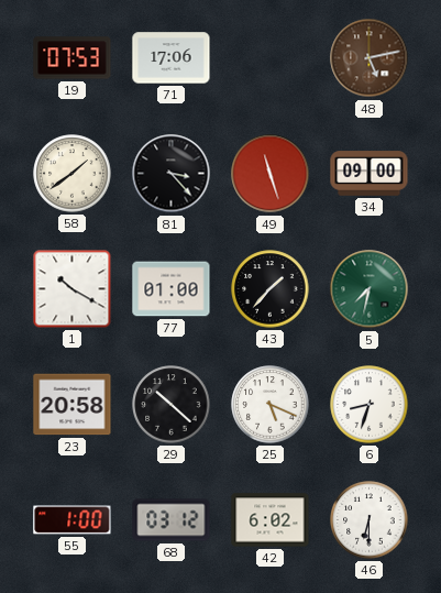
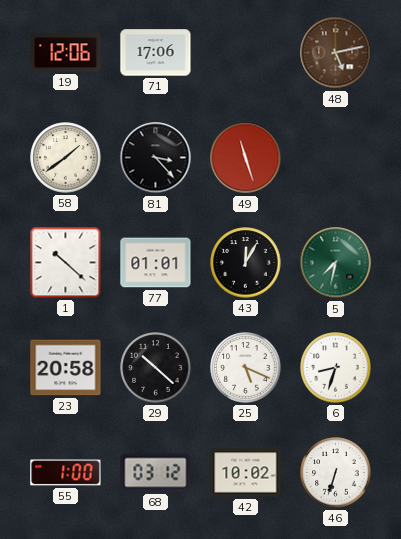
19: 07:53 -> 12:06 (66, 53)
34: 09:00 -> none (370, 174)
1: 10:20 -> 10:22 (66, 263)
77: 01:00 -> 01:01 (156, 263)
43: 1:37 -> 12:05 (246, 263)
42: 6:02 -> 10:02 (246, 473)
46: 6:30 -> 6:33 (336, 473)
